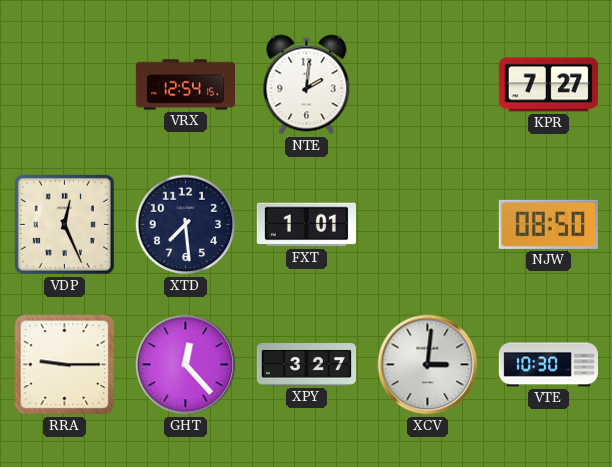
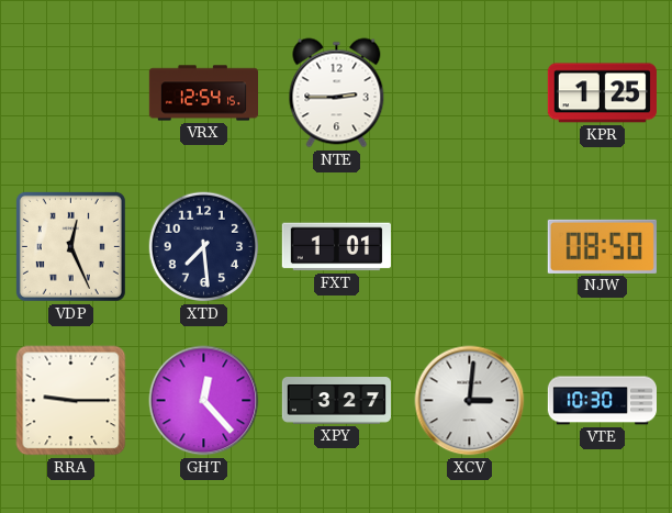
NTE: 2:01 -> 2:45 (337, 93)
KPR: 7:27 -> 1:25 (602, 93)
